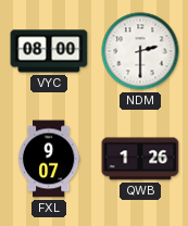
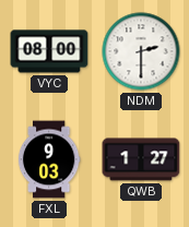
FXL: 9:07 -> 9:03 (49, 159)
QWB: 1:26 -> 1:27 (141, 159)
